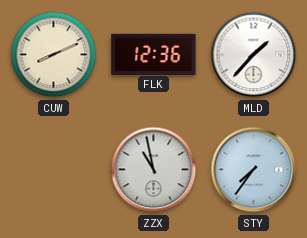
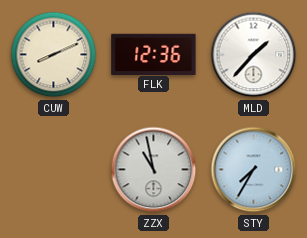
STY: 7:36 -> 7:35 (254, 170)
